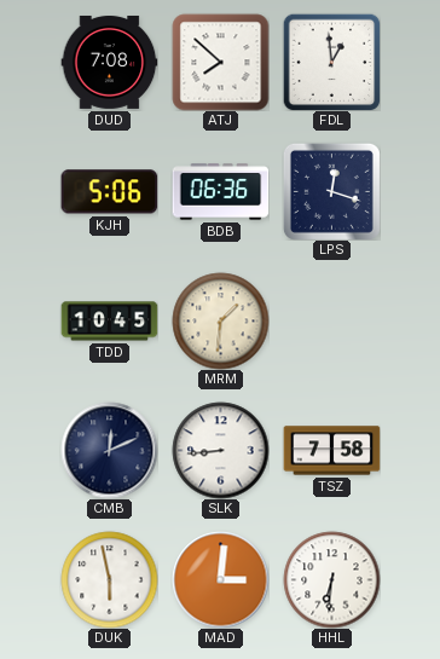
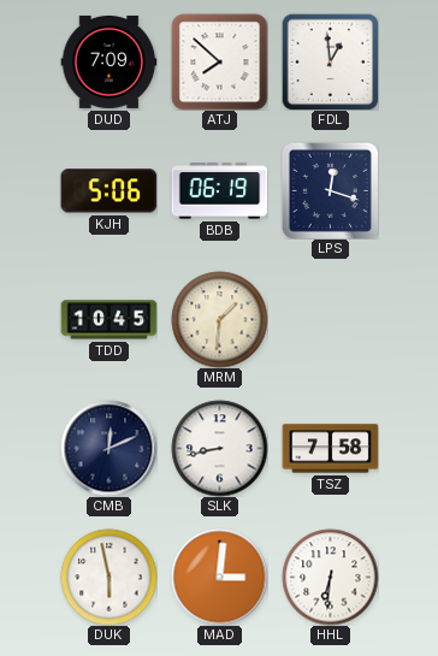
DUD: 7:08 -> 7:09 (108, 61)
BDB: 06:36 -> 06:19 (219, 191)
SLK: 8:44 -> 8:43 (219, 448)
